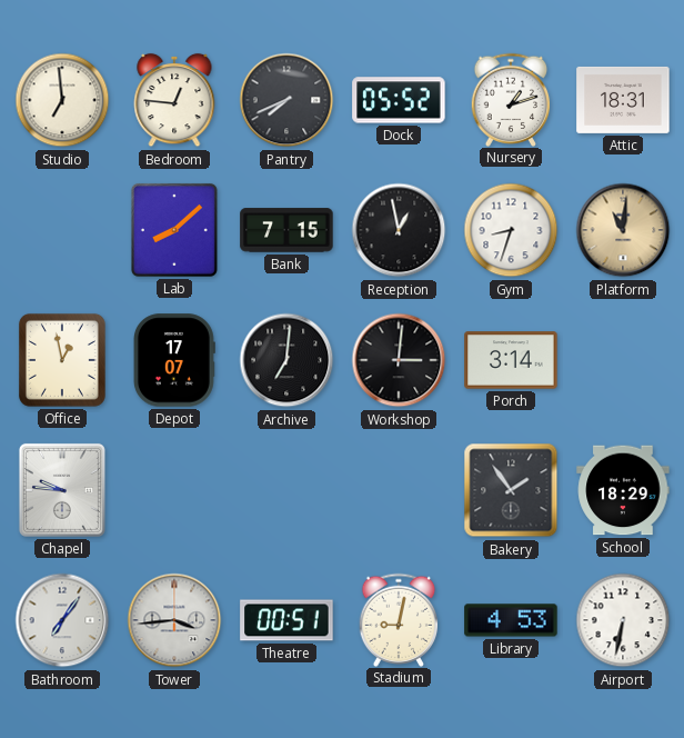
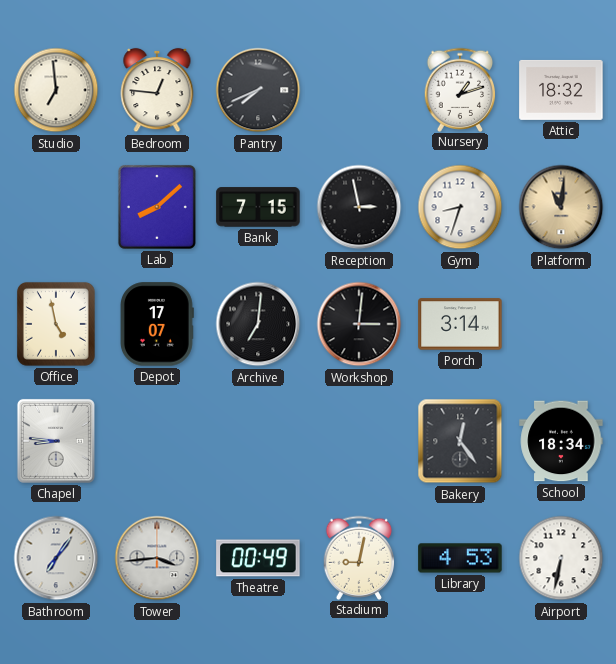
Dock: 05:52 -> none (399, 100)
Attic: 18:31 -> 18:32 (561, 90)
Reception: 12:58 -> 2:58 (359, 207)
Office: 12:58 -> 4:58 (56, 324)
Chapel: 9:46 -> 8:46 (56, 441)
Bakery: 1:54 -> 12:24 (460, 441)
School: 18:29 -> 18:34 (561, 441)
Theatre: 00:51 -> 00:49 (258, 558)
